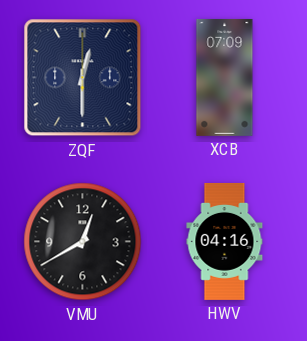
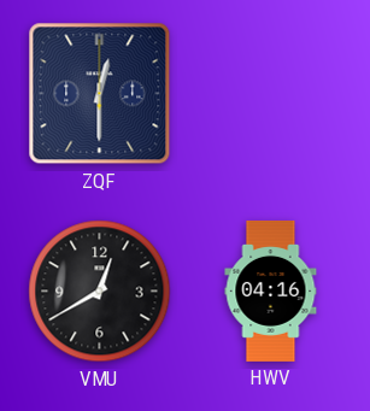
XCB: 07:09 -> none (225, 77)
